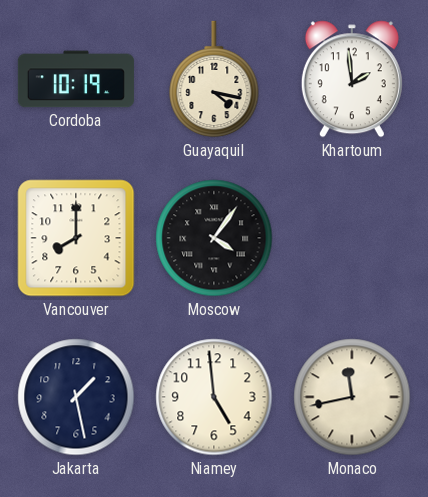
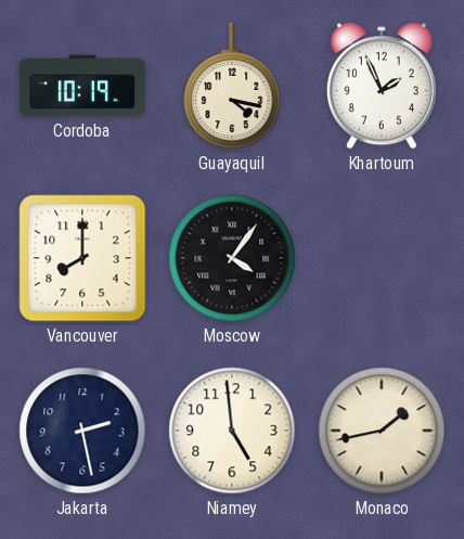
Khartoum: 1:59 -> 1:56 (382, 86)
Jakarta: 1:28 -> 2:28 (82, 431)
Monaco: 11:43 -> 1:43 (382, 431)
